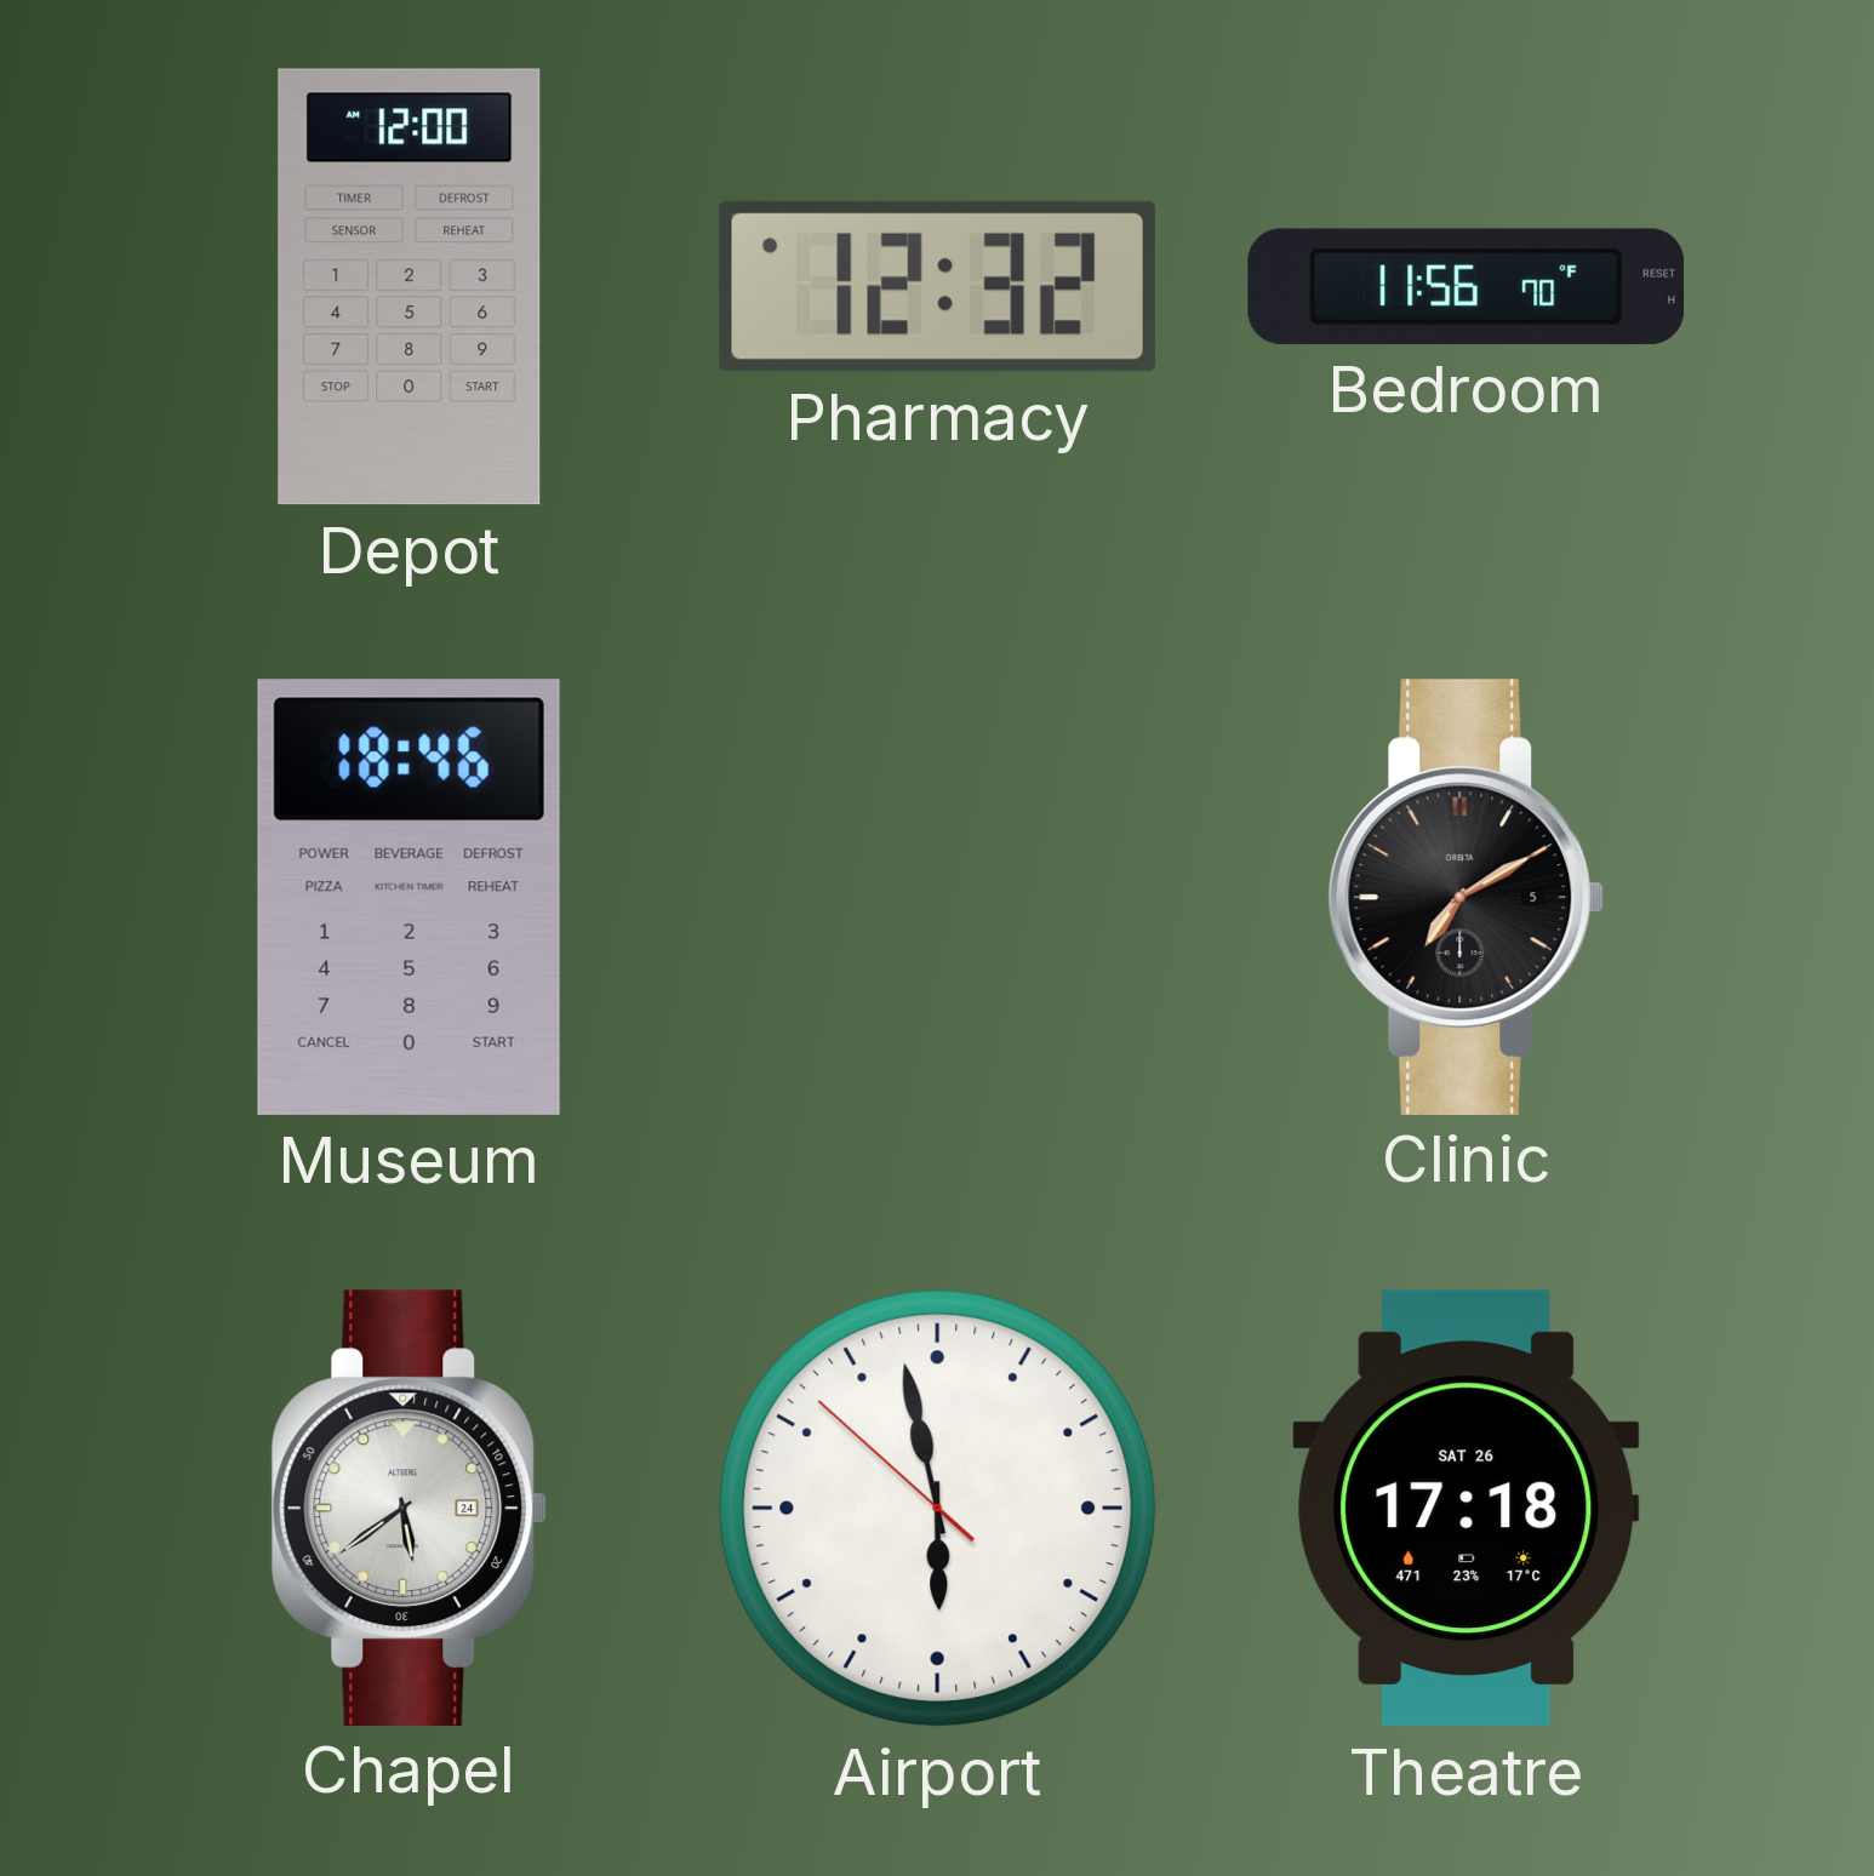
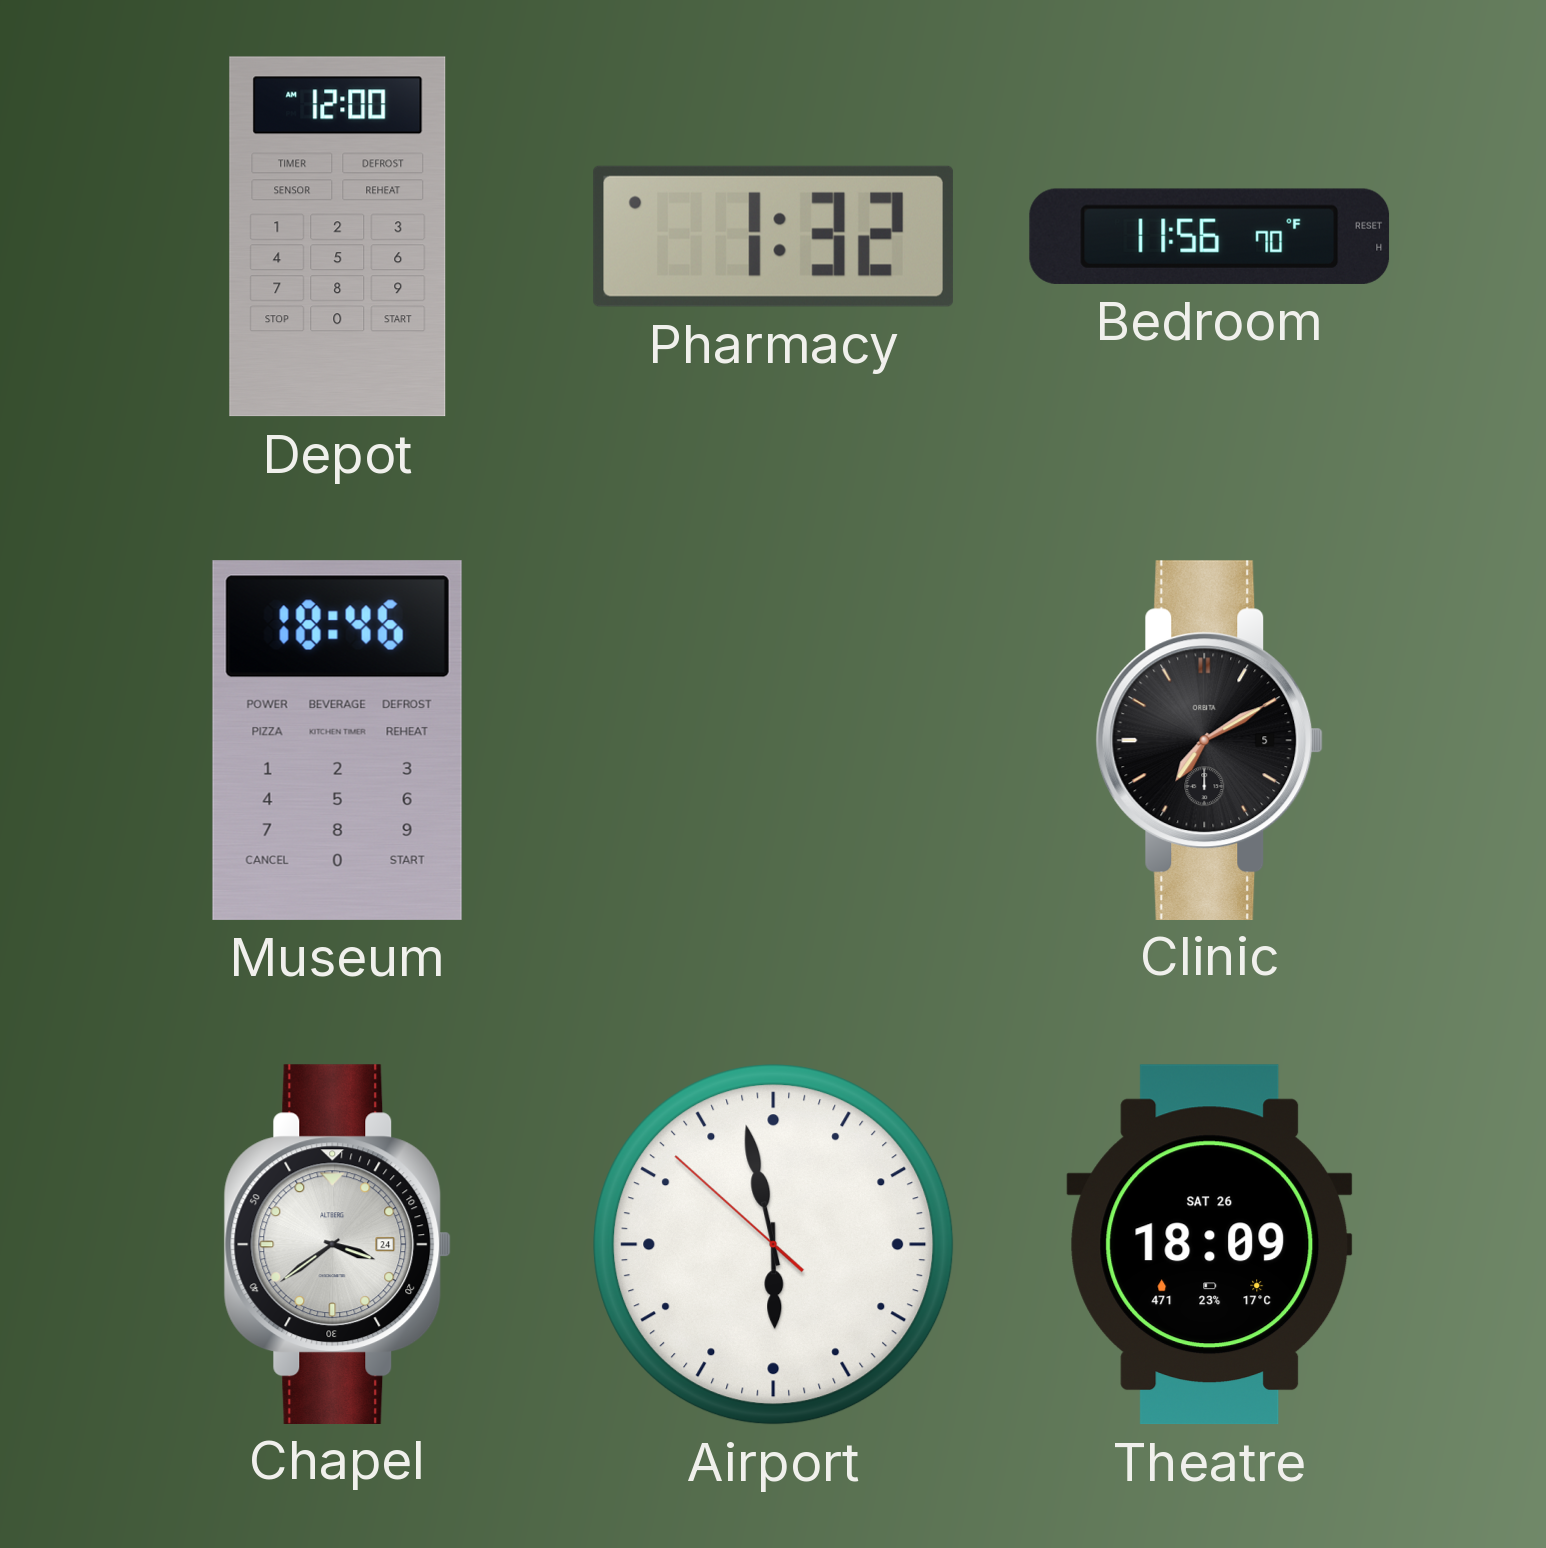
Pharmacy: 12:32 -> 1:32 (773, 236)
Chapel: 5:39 -> 3:39 (338, 1244)
Theatre: 17:18 -> 18:09 (1210, 1245)
